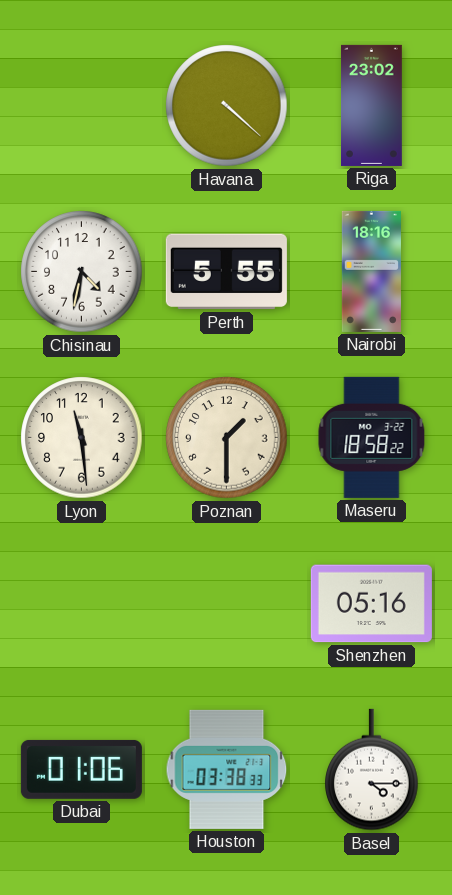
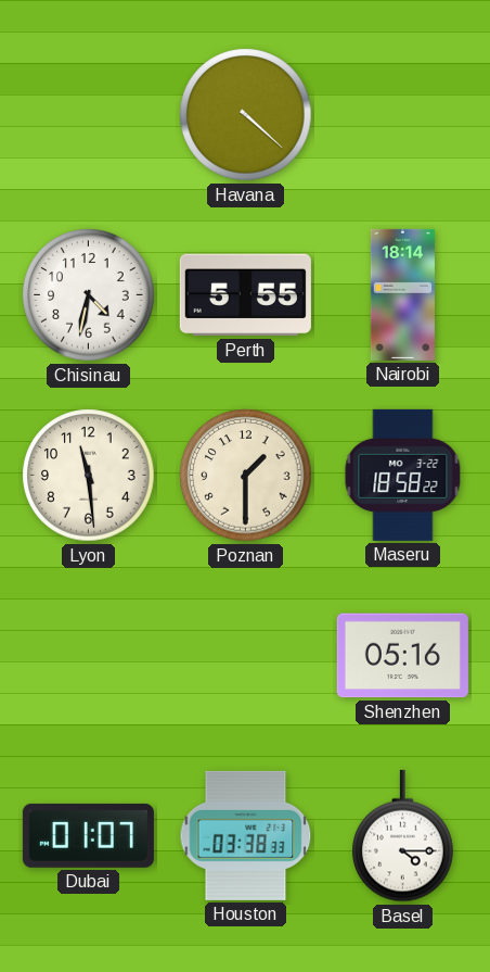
Riga: 23:02 -> none (372, 105)
Nairobi: 18:16 -> 18:14 (402, 294)
Dubai: 01:06 -> 01:07 (88, 835)
